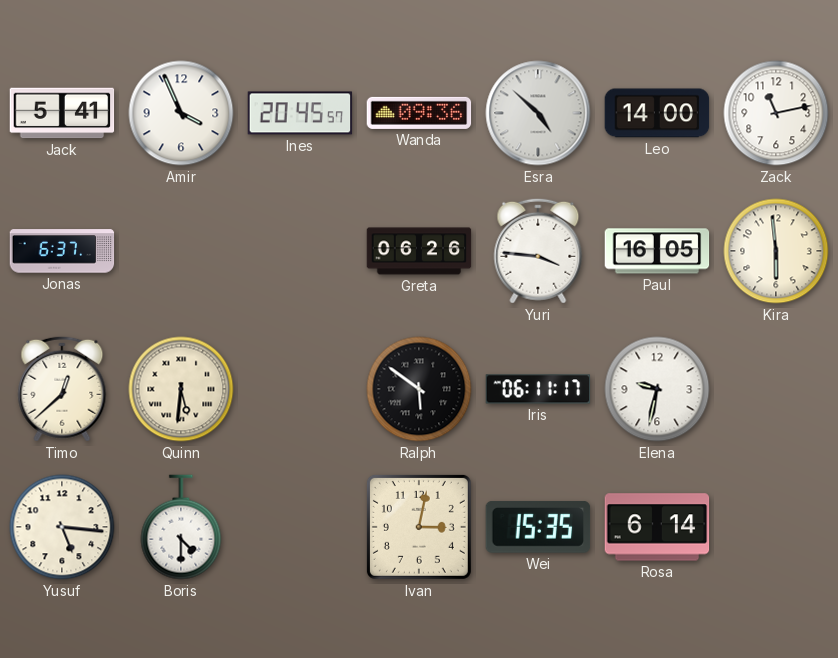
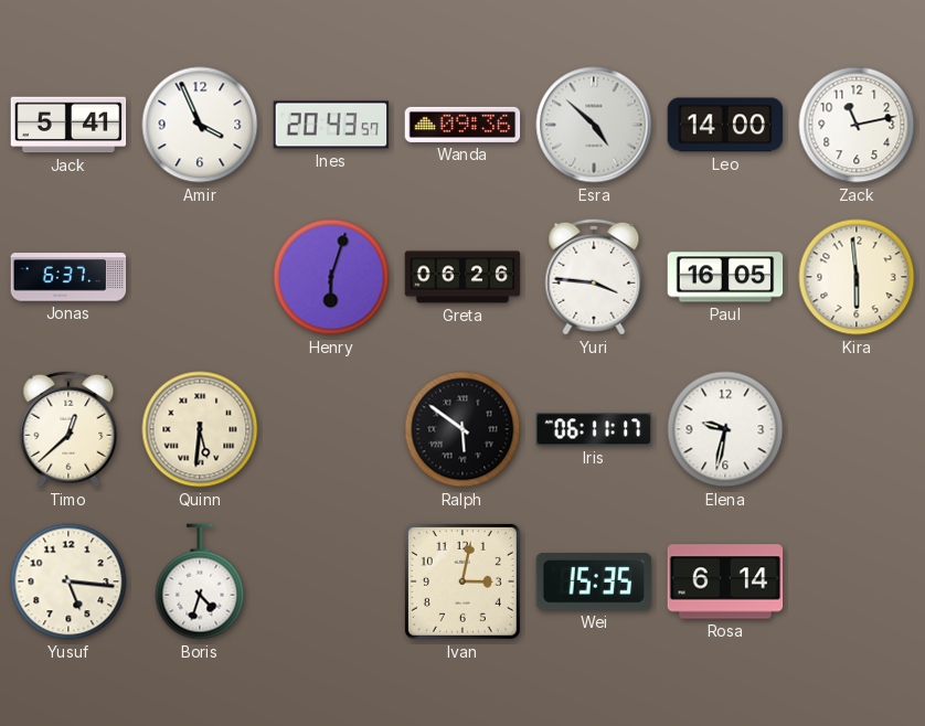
Ines: 20:45 -> 20:43 (331, 125)
Henry: none -> 6:03 (331, 277)
Boris: 4:30 -> 4:33 (200, 581)
